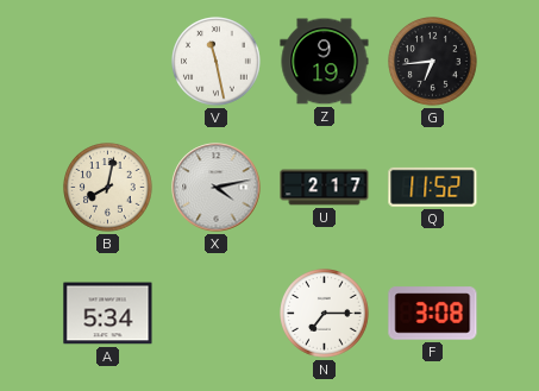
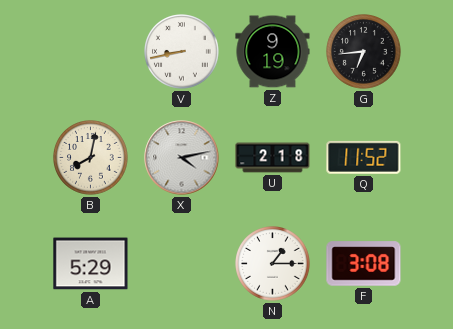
V: 11:28 -> 8:43 (182, 52)
U: 2:17 -> 2:18 (273, 158)
A: 5:34 -> 5:29 (91, 264)
N: 7:15 -> 1:15 (273, 264)
